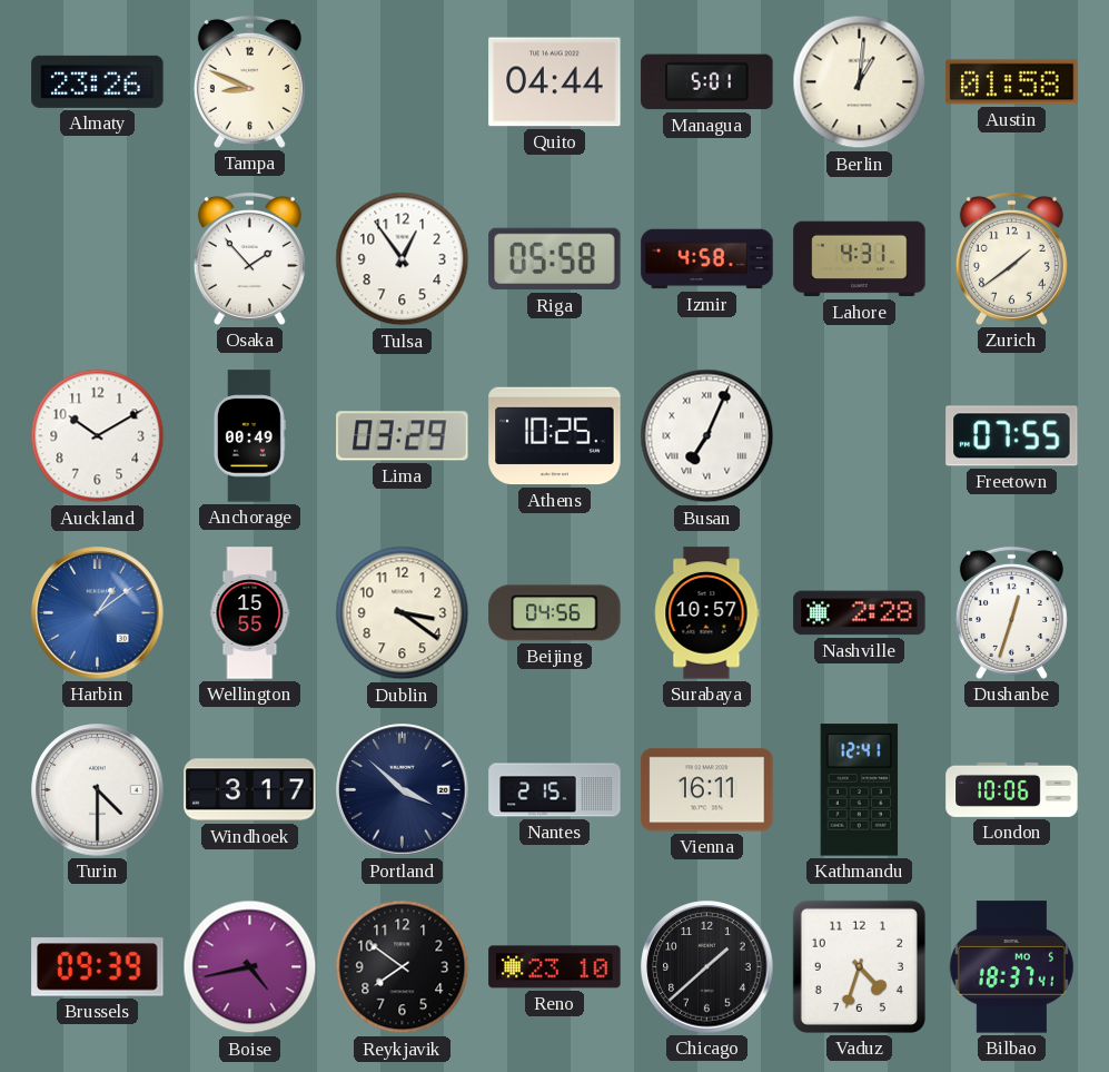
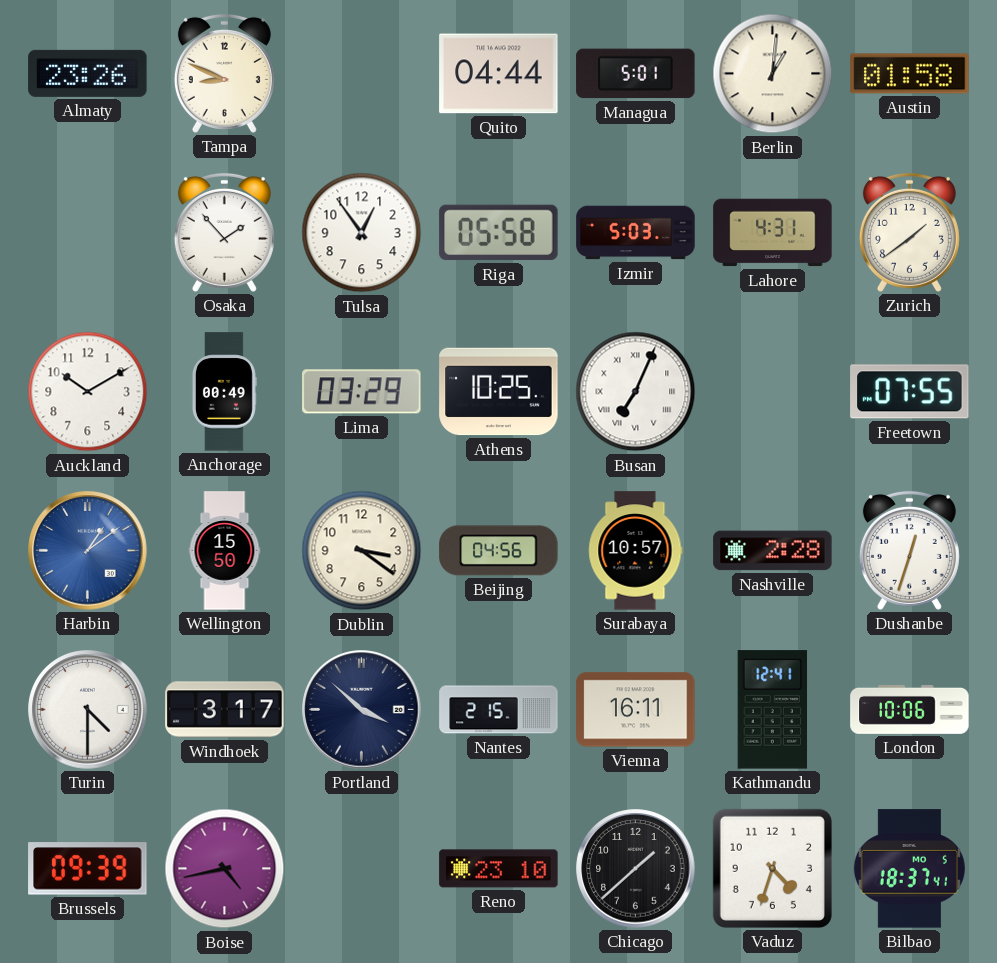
Izmir: 4:58 -> 5:03 (636, 233)
Wellington: 15:55 -> 15:50 (225, 551)
Reykjavik: 7:51 -> none (403, 967)
